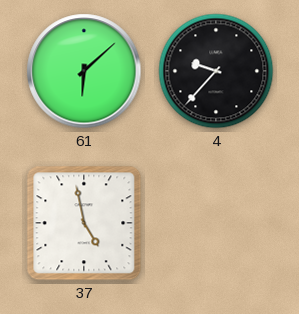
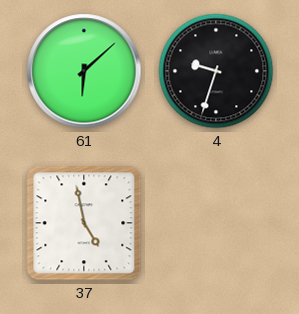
4: 9:37 -> 9:33 (216, 71)
